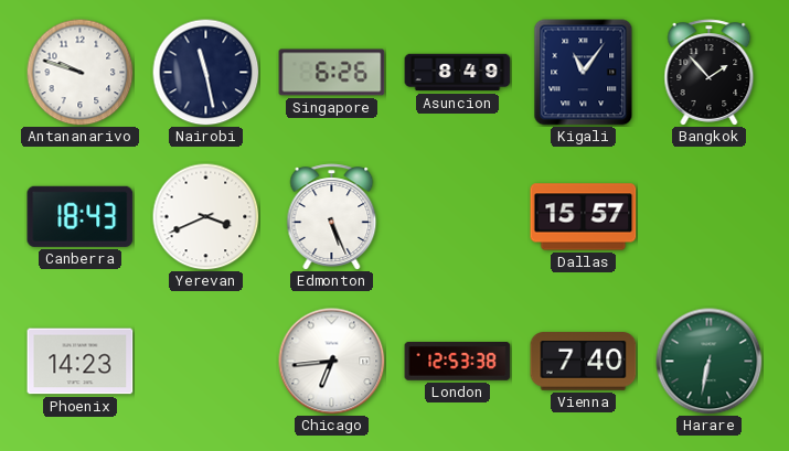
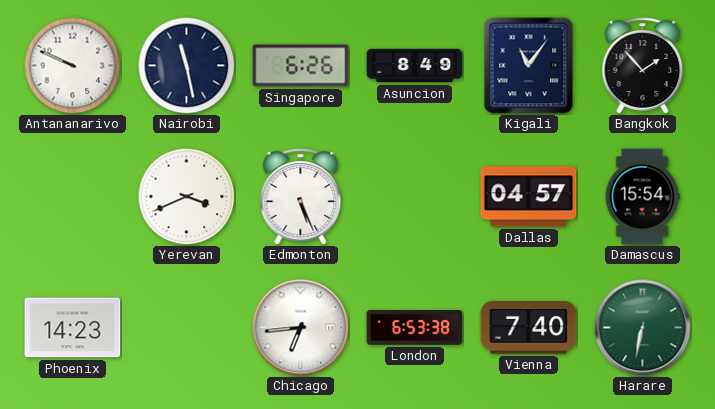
Antananarivo: 9:48 -> 9:49 (72, 65)
Canberra: 18:43 -> none (81, 216)
Dallas: 15:57 -> 04:57 (529, 197)
Damascus: none -> 15:54 (642, 197)
London: 12:53 -> 6:53 (415, 328)
